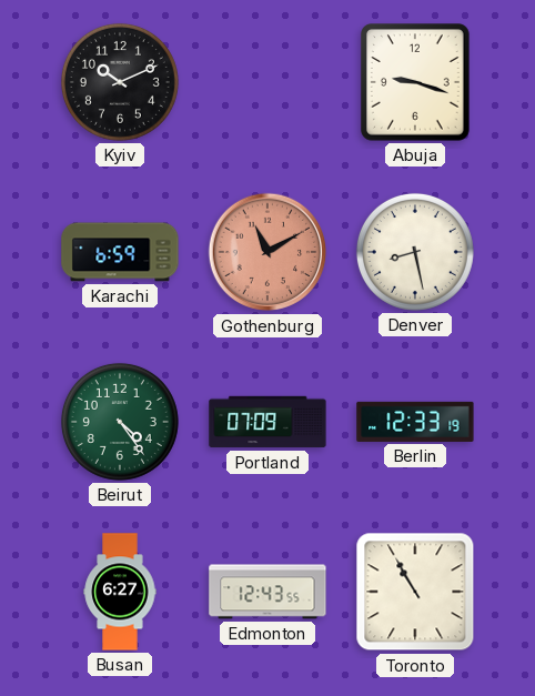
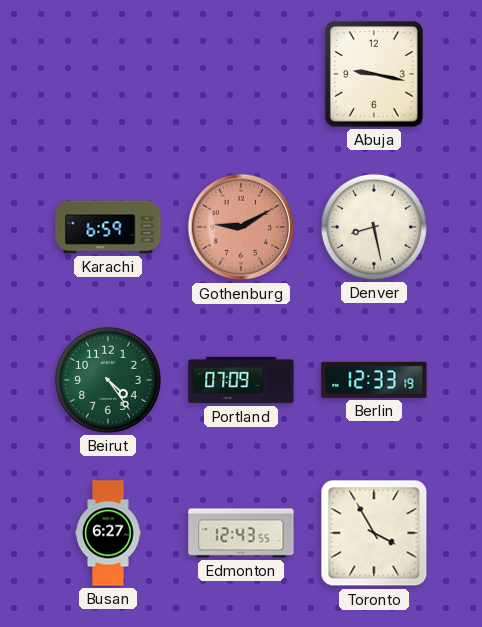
Kyiv: 10:11 -> none (120, 82)
Abuja: 9:18 -> 9:17 (375, 75)
Gothenburg: 11:10 -> 9:10 (241, 227)
Toronto: 10:55 -> 3:55 (374, 533)
